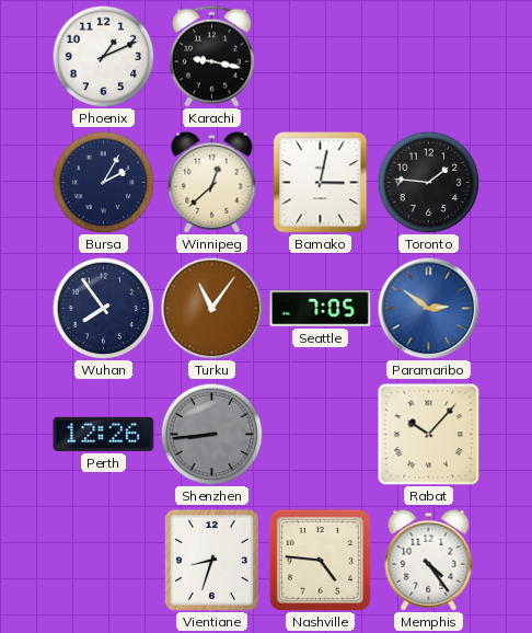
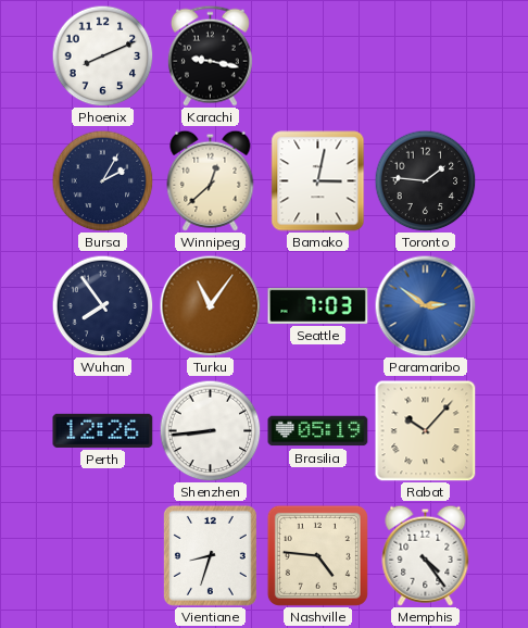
Phoenix: 1:11 -> 8:11 (102, 55)
Seattle: 7:05 -> 7:03 (318, 305)
Shenzhen dial: grey -> white (210, 430)
Brasilia: none -> 05:19 (318, 431)
